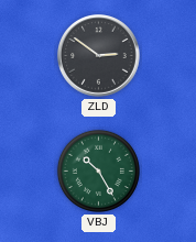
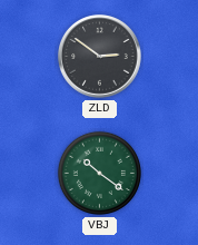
VBJ: 10:25 -> 10:21 (99, 173)
